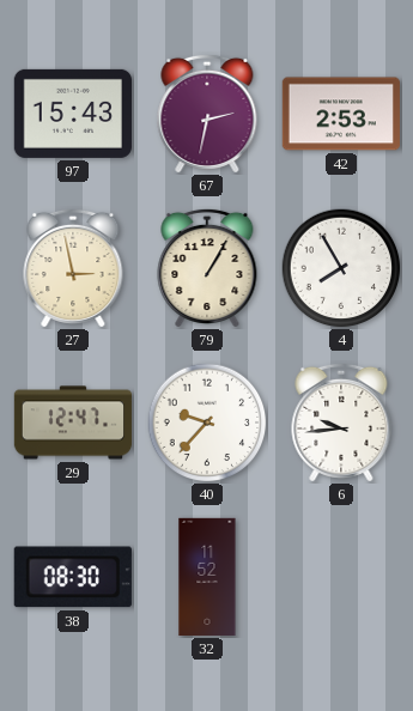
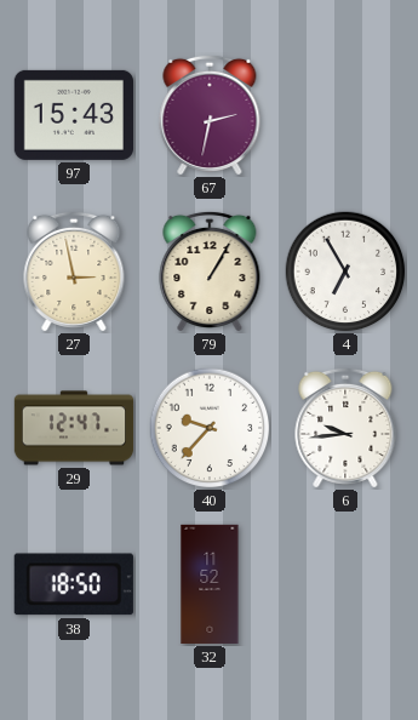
42: 2:53 -> none (341, 114)
4: 7:55 -> 6:55 (345, 272)
38: 08:30 -> 18:50 (74, 584)
